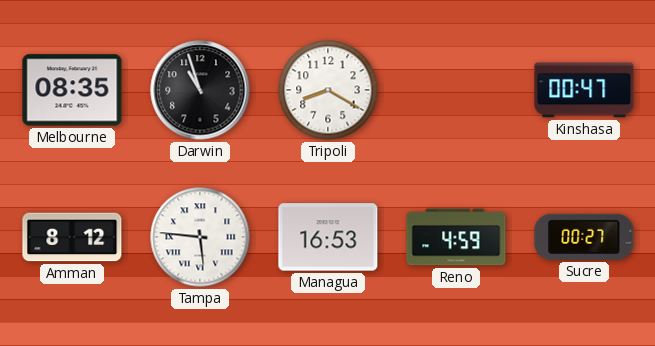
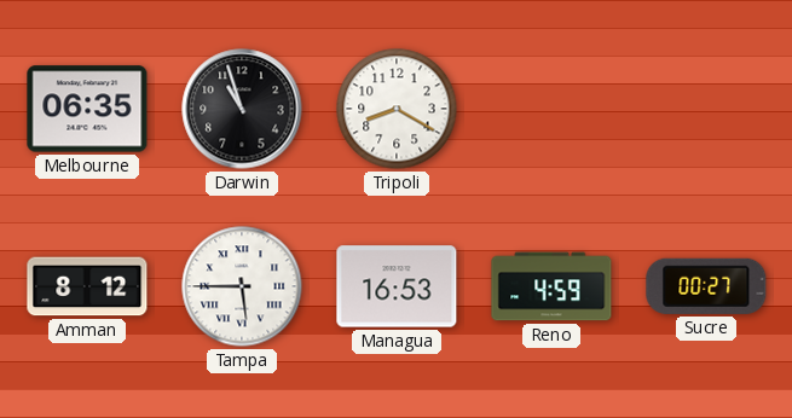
Melbourne: 08:35 -> 06:35 (87, 109)
Kinshasa: 00:47 -> none (584, 90)
Tampa: 5:46 -> 5:45 (242, 286)
